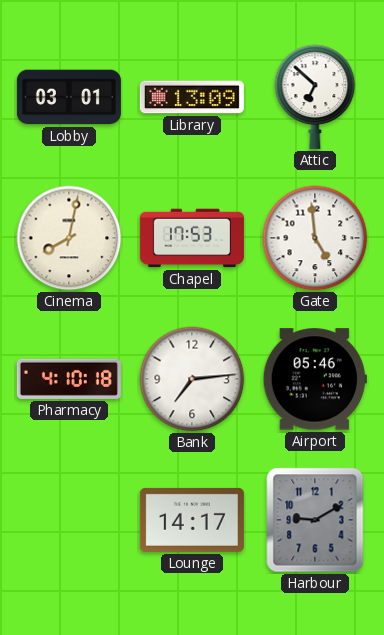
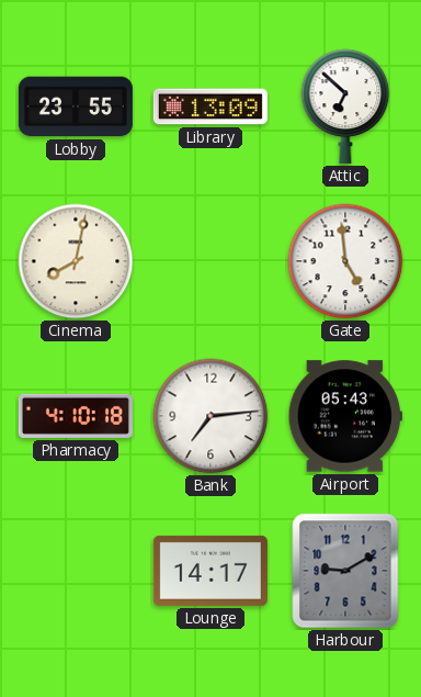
Lobby: 03:01 -> 23:55 (76, 106)
Chapel: 17:53 -> none (192, 238)
Airport: 05:46 -> 05:43 (345, 416)
